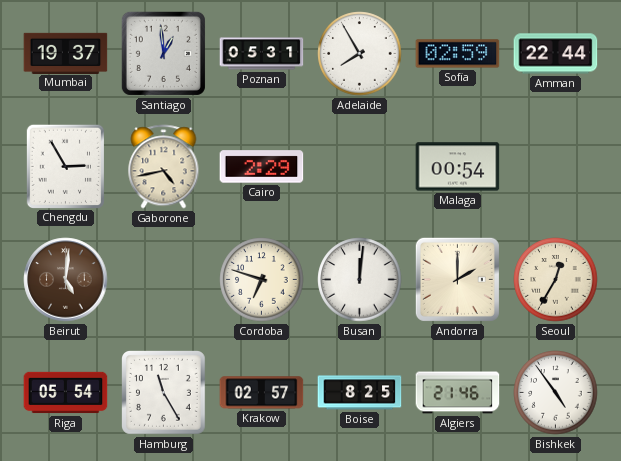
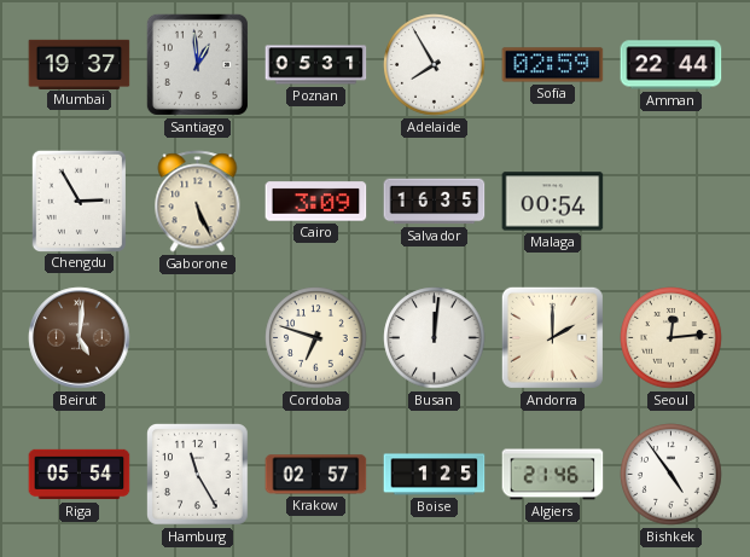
Gaborone: 4:43 -> 5:26 (198, 202)
Cairo: 2:29 -> 3:09 (316, 202)
Salvador: none -> 16:35 (435, 202)
Seoul: 12:35 -> 12:14 (671, 338)
Boise: 8:25 -> 1:25 (435, 475)
